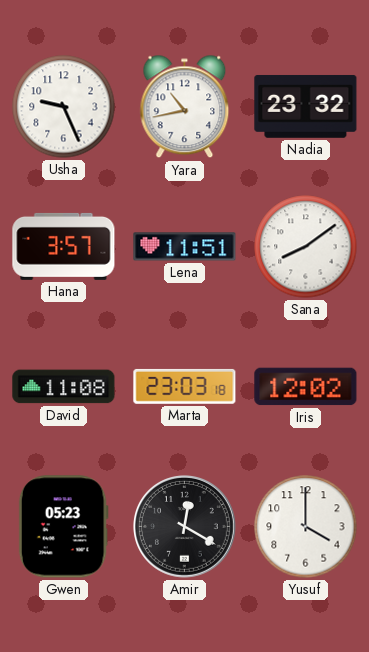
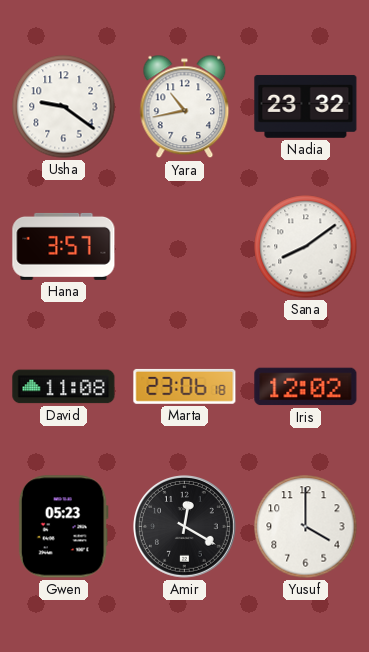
Usha: 9:26 -> 9:21 (64, 107)
Lena: 11:51 -> none (185, 247)
Marta: 23:03 -> 23:06 (185, 386)
